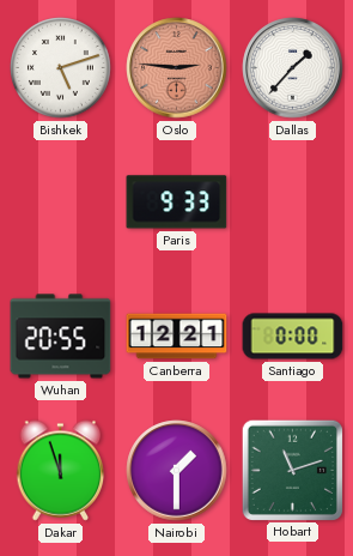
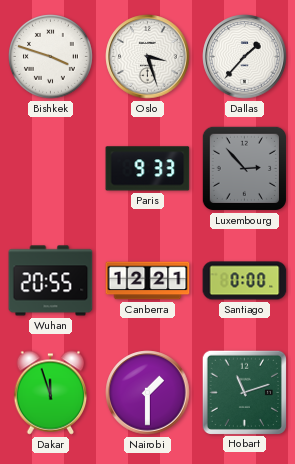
Bishkek: 5:12 -> 3:48 (51, 57)
Oslo: 2:46 -> 3:27 (148, 57)
Oslo dial: salmon -> white (148, 57)
Luxembourg: none -> 2:53 (244, 168)
